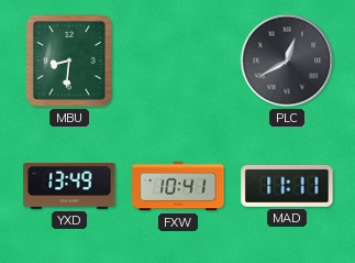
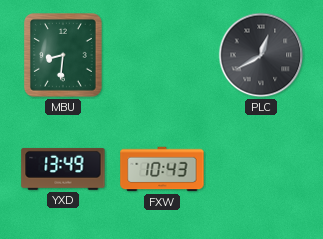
FXW: 10:41 -> 10:43 (162, 169)
MAD: 11:11 -> none (287, 187)
